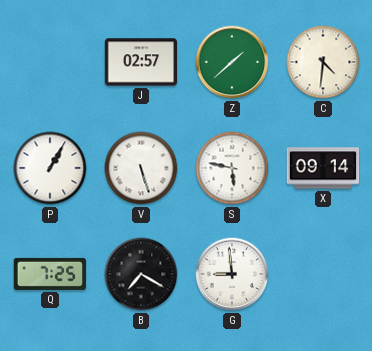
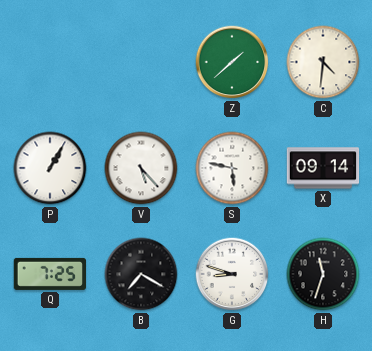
J: 02:57 -> none (141, 62)
V: 5:27 -> 5:23 (141, 168)
G: 8:59 -> 8:48 (232, 274)
H: none -> 11:33 (323, 274)
